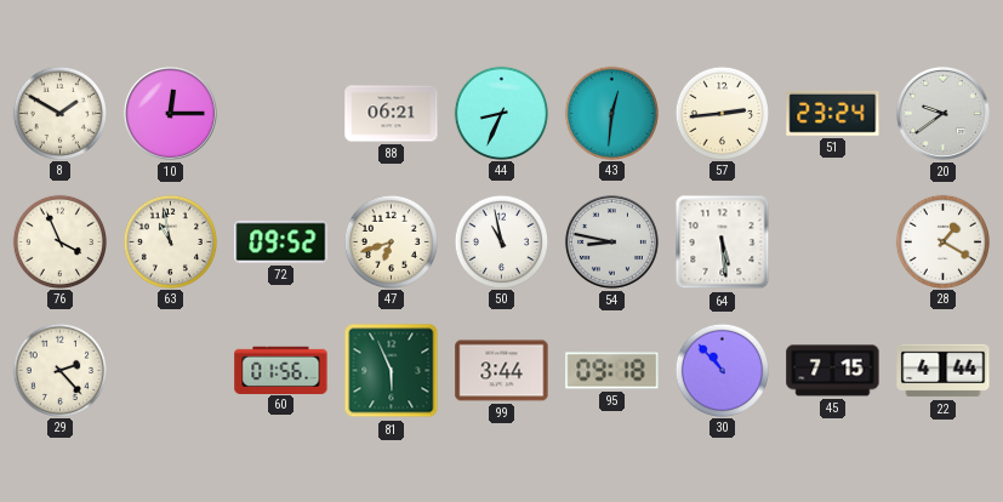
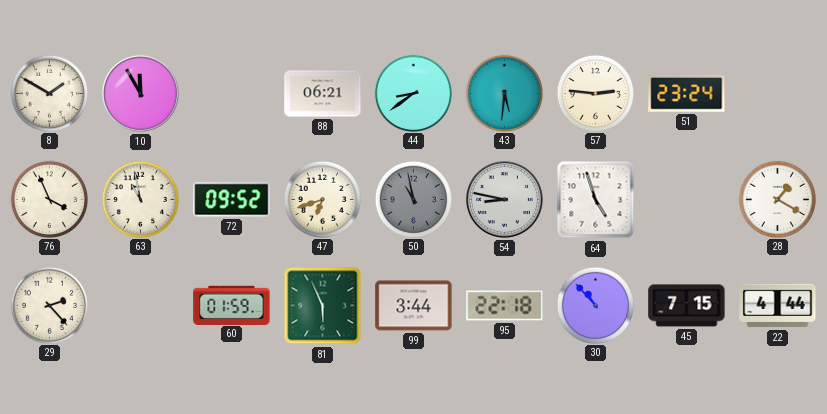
10: 12:15 -> 11:55 (140, 93)
44: 8:34 -> 8:39 (413, 93)
43: 12:31 -> 5:31 (504, 93)
57: 2:44 -> 2:46 (595, 93)
20: 9:39 -> none (942, 113)
50 dial: white -> grey (413, 199)
64: 5:29 -> 4:57 (596, 200)
60: 01:56 -> 01:59 (232, 305)
95: 09:18 -> 22:18 (505, 306)
